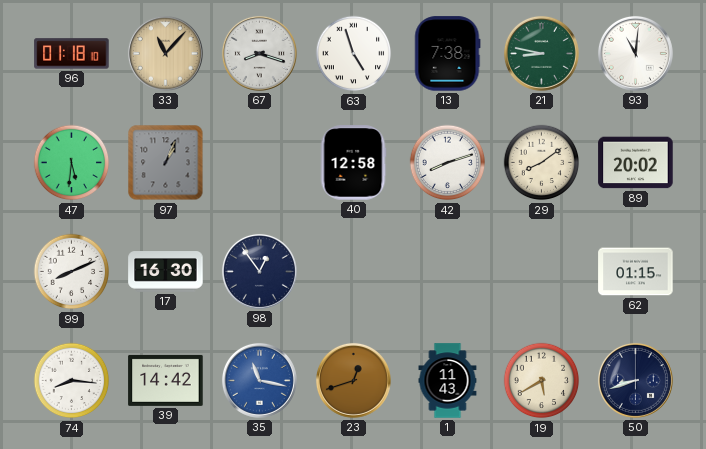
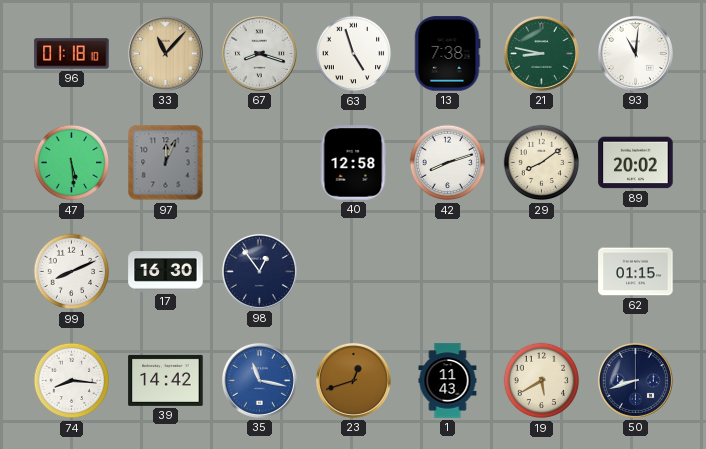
47: 5:31 -> 5:29 (72, 163)
97: 1:04 -> 12:04 (166, 163)
